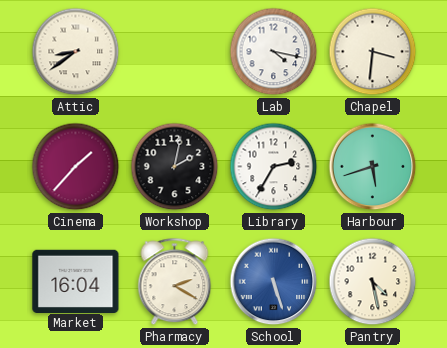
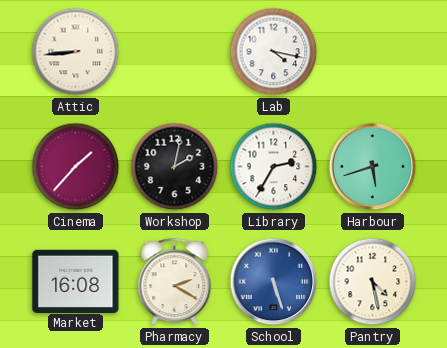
Attic: 8:39 -> 8:44 (76, 52)
Chapel: 3:31 -> none (373, 52)
Market: 16:04 -> 16:08 (76, 281)
